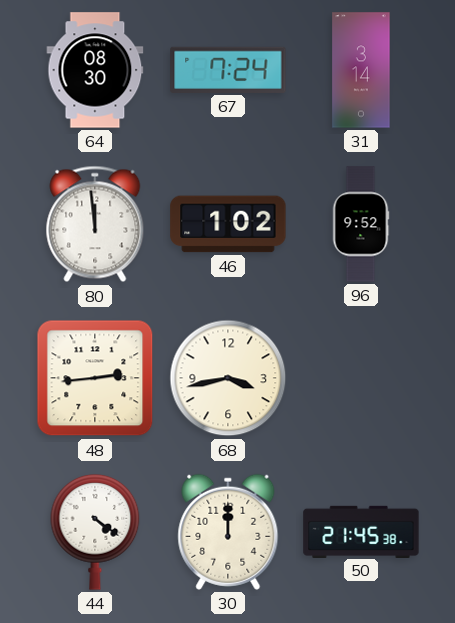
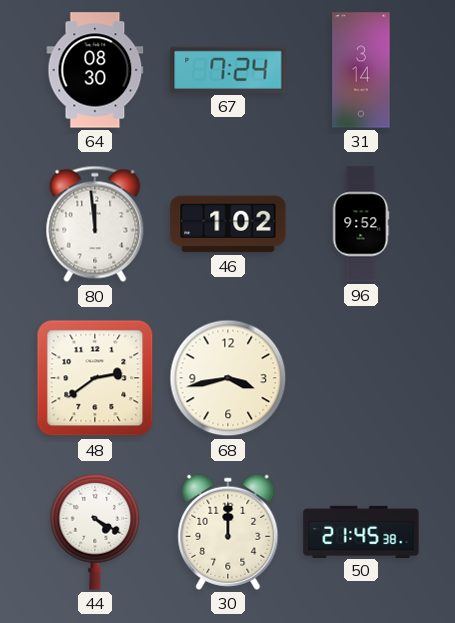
48: 2:44 -> 2:39 (95, 378)
44: 4:21 -> 4:20 (95, 532)
